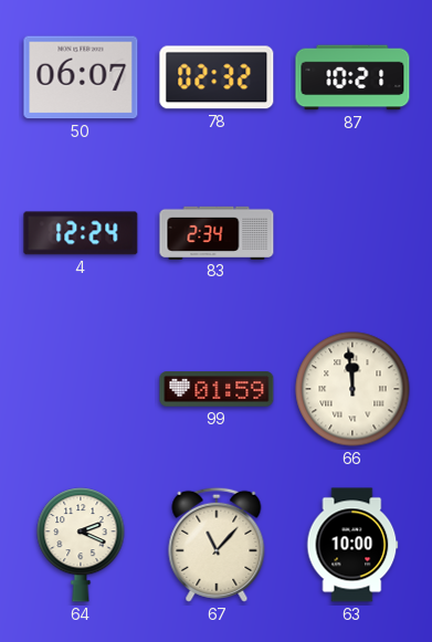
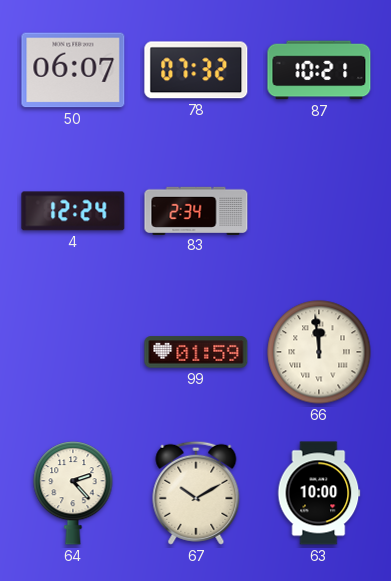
78: 02:32 -> 07:32 (196, 70)
64: 2:19 -> 2:23 (73, 493)
67: 11:07 -> 10:10 (196, 493)
